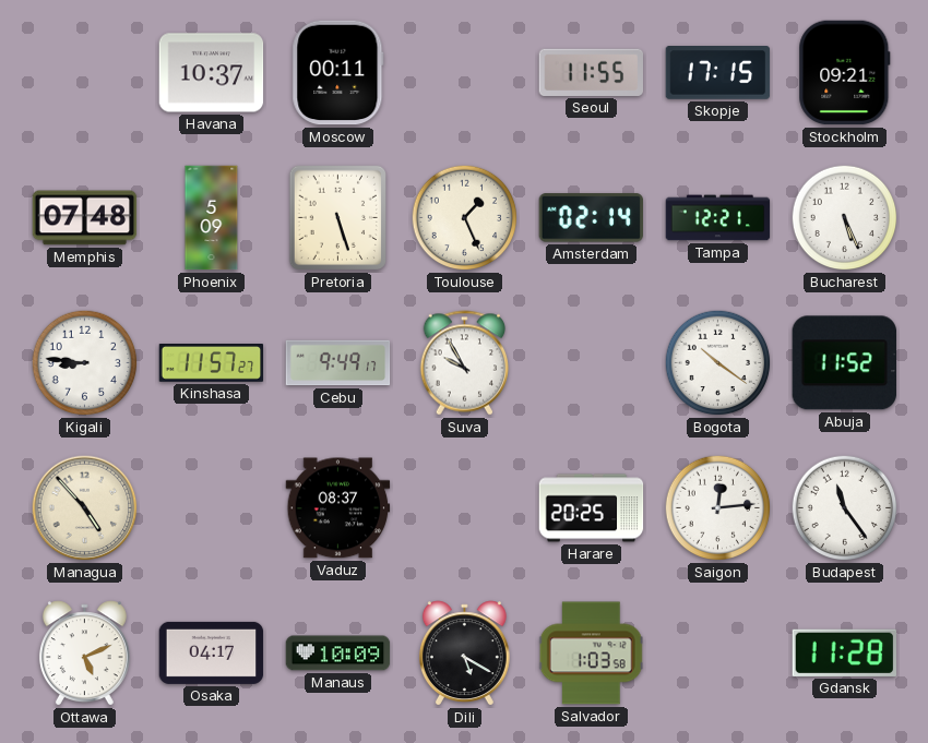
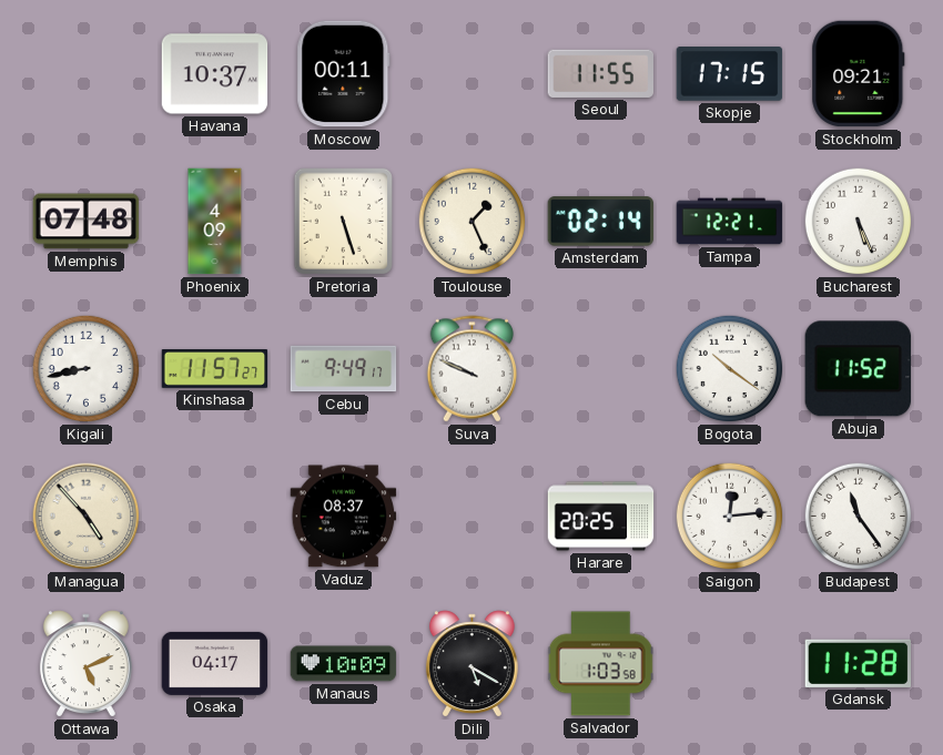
Phoenix: 5:09 -> 4:09 (215, 222)
Kigali: 8:46 -> 8:43 (87, 369)
Suva: 9:55 -> 9:49 (473, 369)
